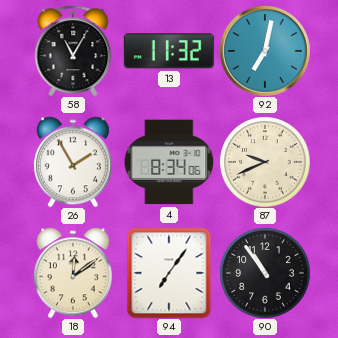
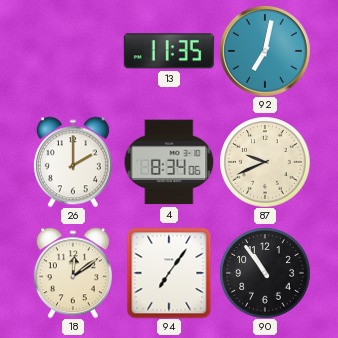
58: 11:05 -> none (73, 51)
13: 11:32 -> 11:35 (169, 51)
26: 1:55 -> 2:00 (73, 162)
